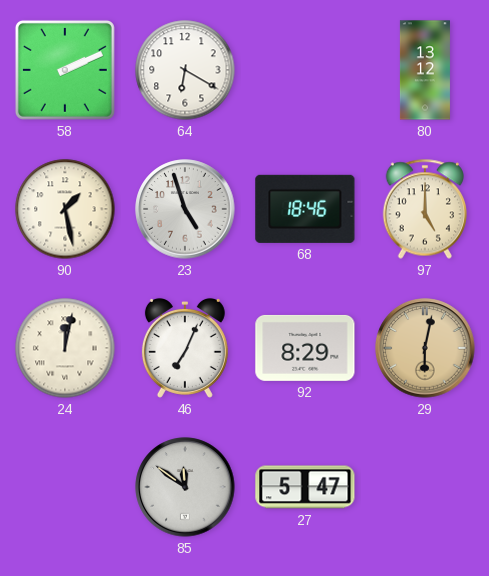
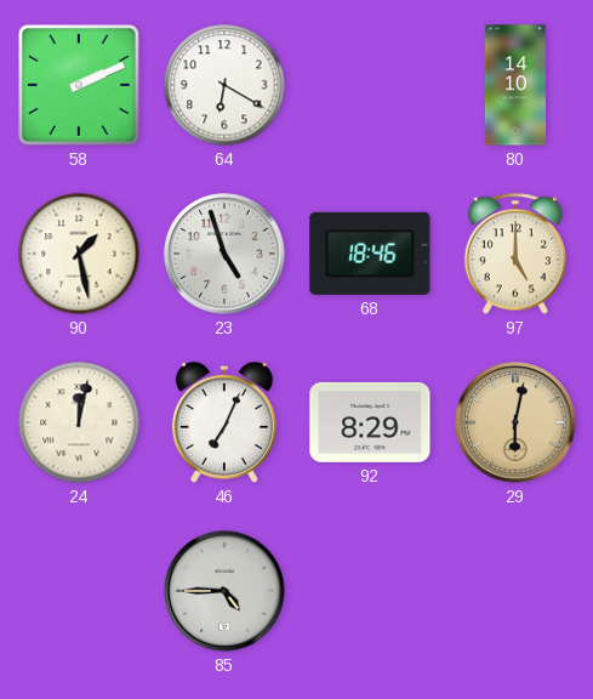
80: 13:12 -> 14:10 (515, 85)
85: 11:51 -> 4:45 (224, 591)
27: 5:47 -> none (305, 487)
